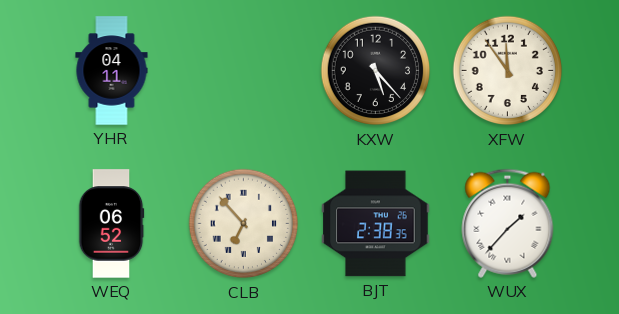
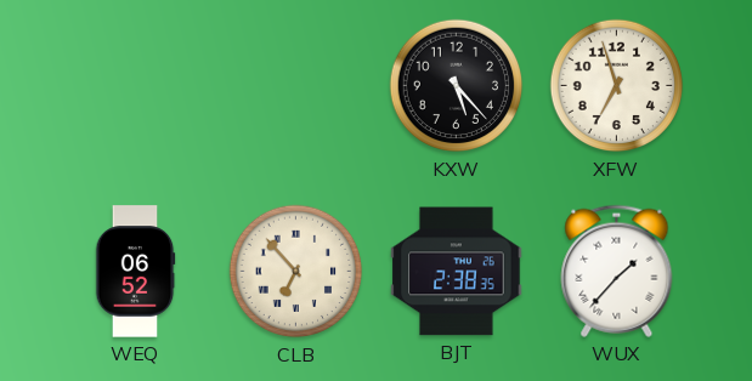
YHR: 04:11 -> none (112, 71)
XFW: 11:54 -> 6:57 (617, 86)
